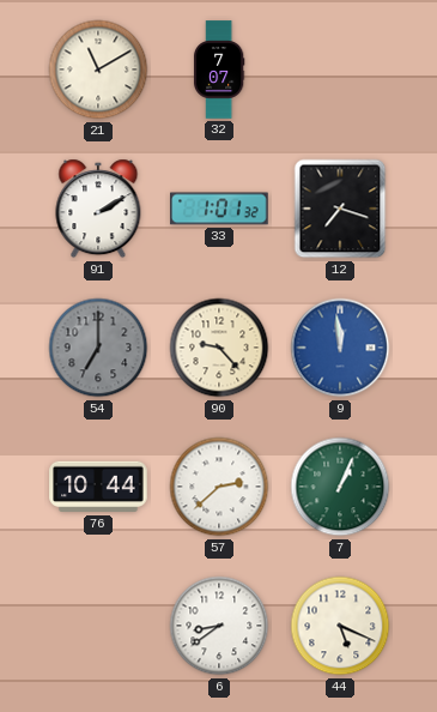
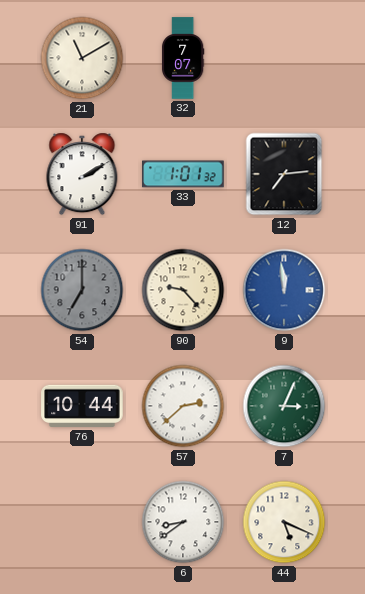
12: 7:18 -> 7:14 (284, 174)
7: 1:04 -> 3:04 (284, 406)
